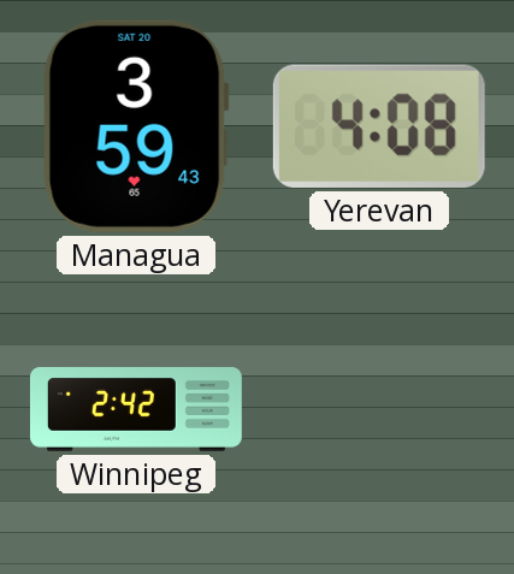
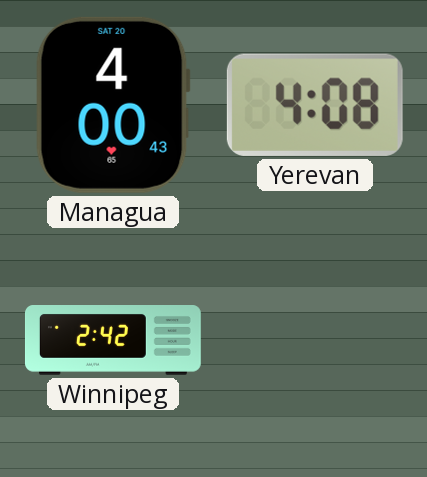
Managua: 3:59 -> 4:00 (113, 105)
